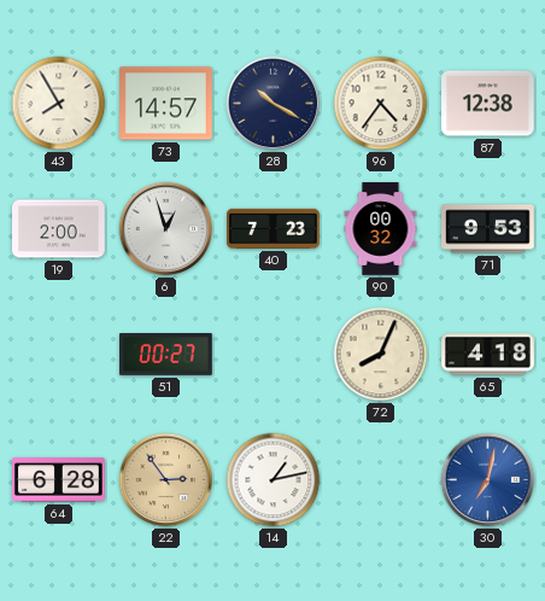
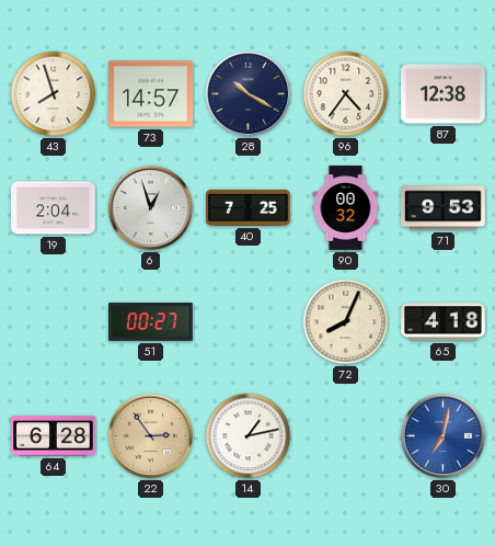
43: 7:55 -> 7:57 (54, 94)
19: 2:00 -> 2:04 (54, 208)
40: 7:23 -> 7:25 (249, 207)
